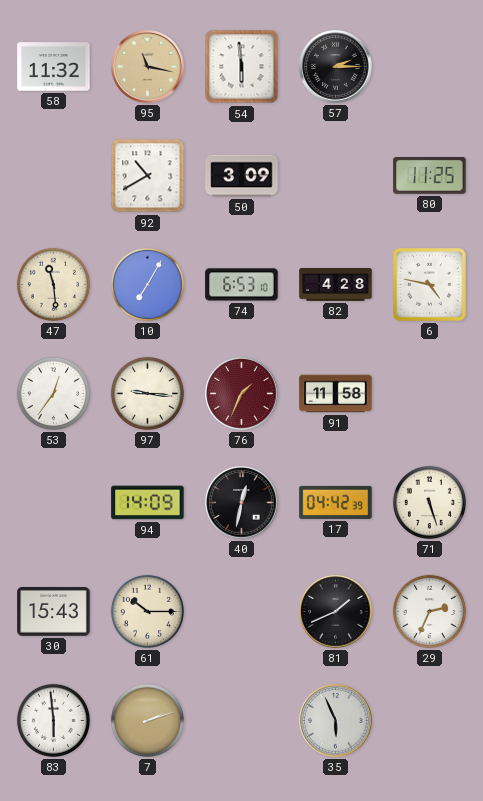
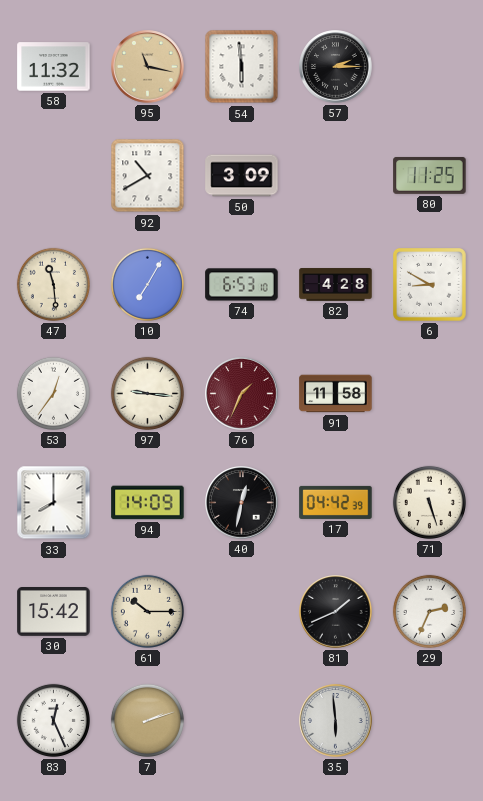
6: 4:47 -> 8:50 (430, 285)
33: none -> 8:00 (54, 503)
30: 15:43 -> 15:42 (54, 612)
83: 5:59 -> 12:26 (53, 720)
35: 5:56 -> 5:59 (336, 721)
